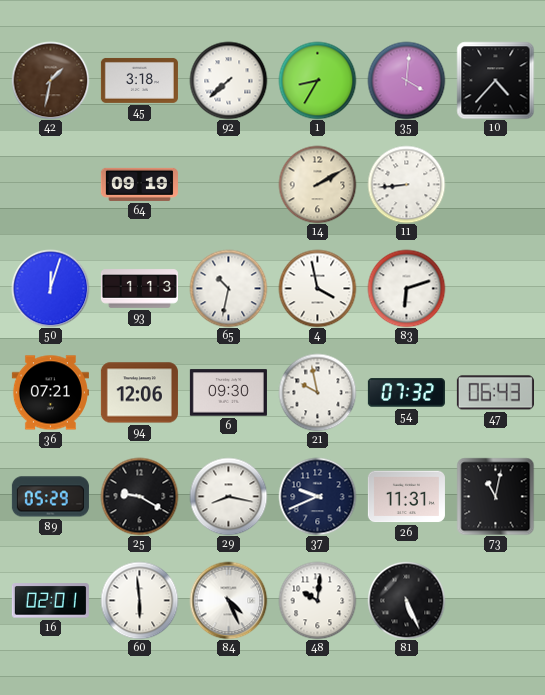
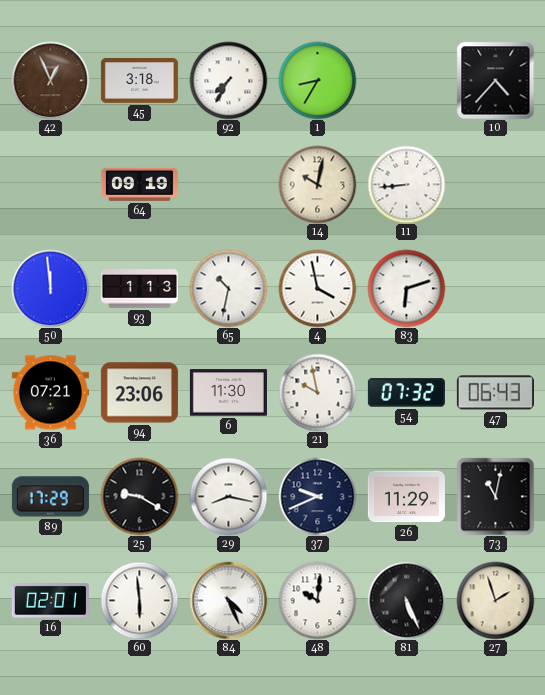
42: 1:32 -> 12:56 (50, 80)
92: 7:38 -> 7:35 (228, 80)
35: 4:01 -> none (406, 80)
14: 2:10 -> 10:02 (317, 184)
50: 12:03 -> 11:59 (50, 288)
94: 12:06 -> 23:06 (139, 393)
6: 09:30 -> 11:30 (228, 393)
89: 05:29 -> 17:29 (50, 497)
26: 11:31 -> 11:29 (406, 497)
27: none -> 1:57 (495, 600)
